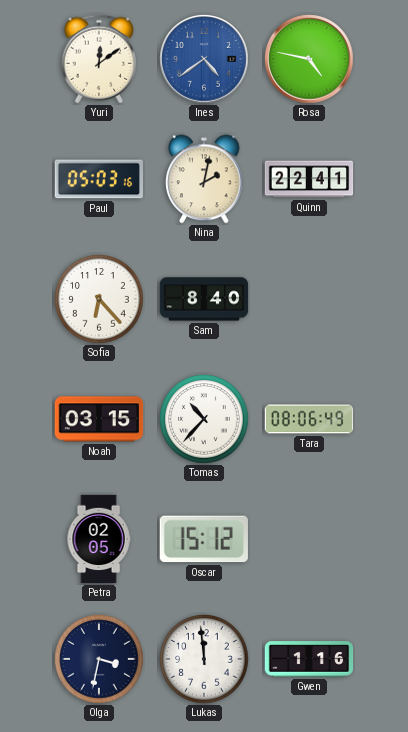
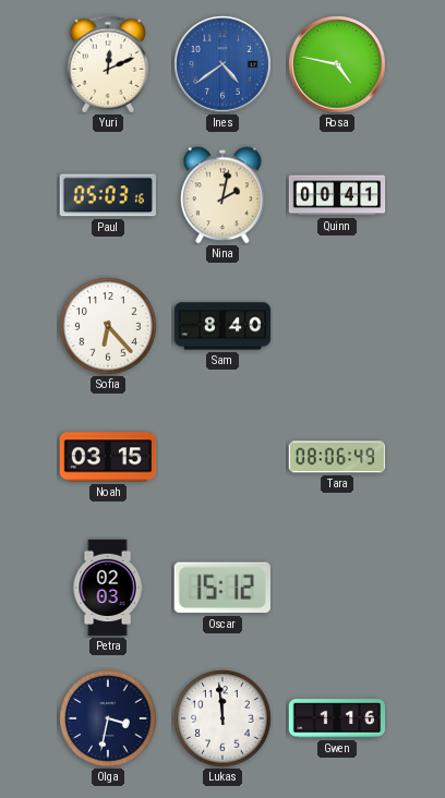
Yuri: 12:09 -> 12:11 (108, 64)
Quinn: 22:41 -> 00:41 (337, 195)
Tomas: 10:37 -> none (204, 419)
Petra: 02:05 -> 02:03 (108, 588)
